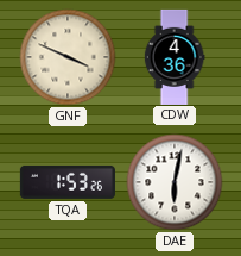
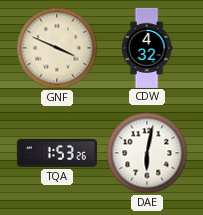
CDW: 4:36 -> 4:32 (147, 47)
